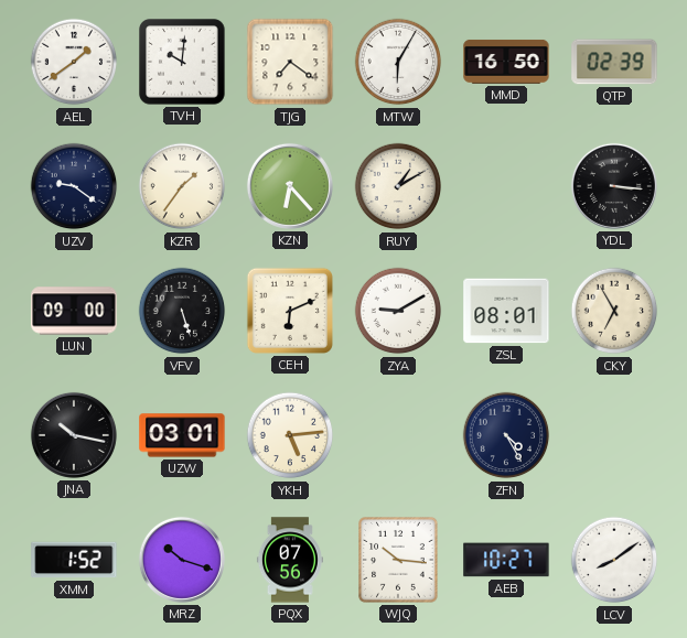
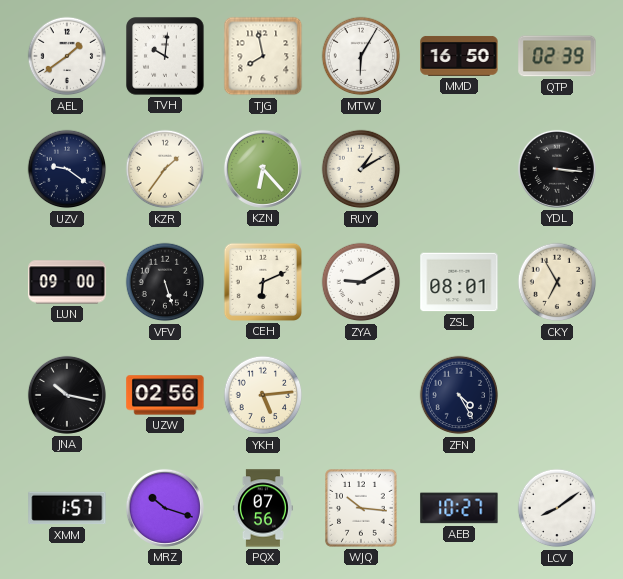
TJG: 7:21 -> 7:58 (263, 56)
UZW: 03:01 -> 02:56 (165, 395)
XMM: 1:52 -> 1:57 (67, 508)
